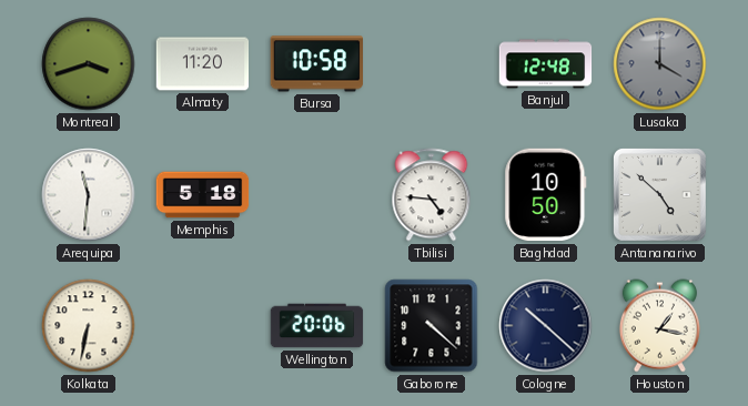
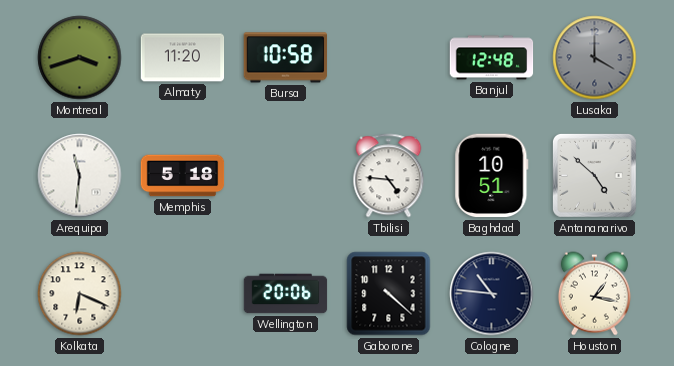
Baghdad: 10:50 -> 10:51 (492, 176)
Kolkata: 6:32 -> 6:19 (80, 294)
Cologne: 10:22 -> 10:46 (492, 294)
